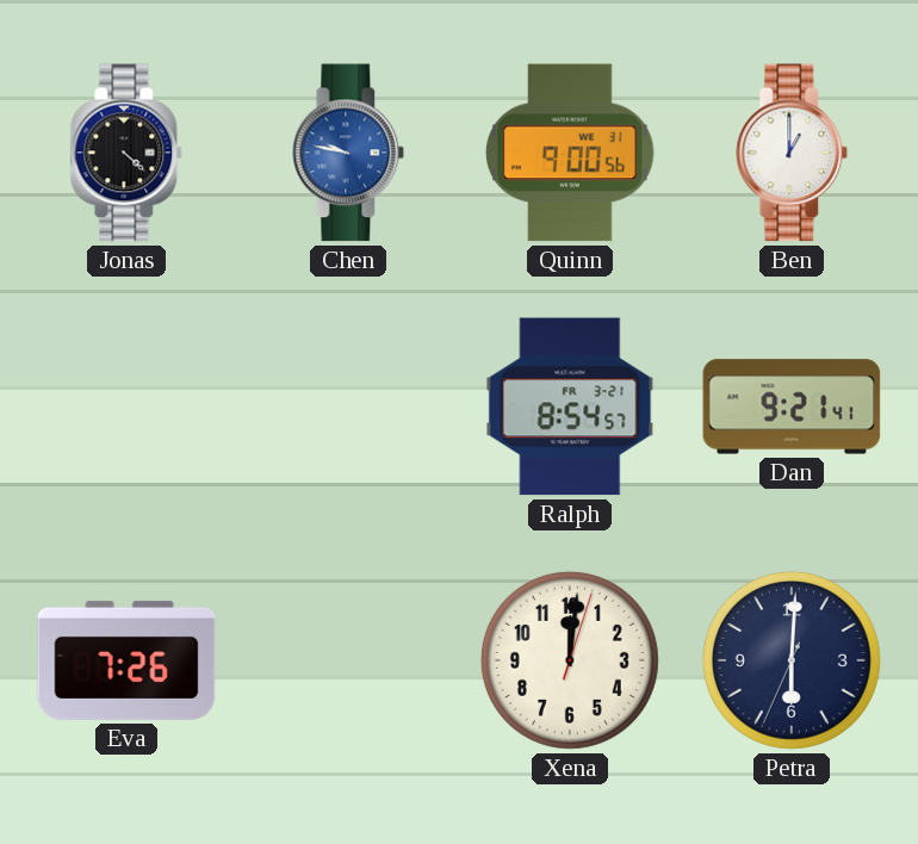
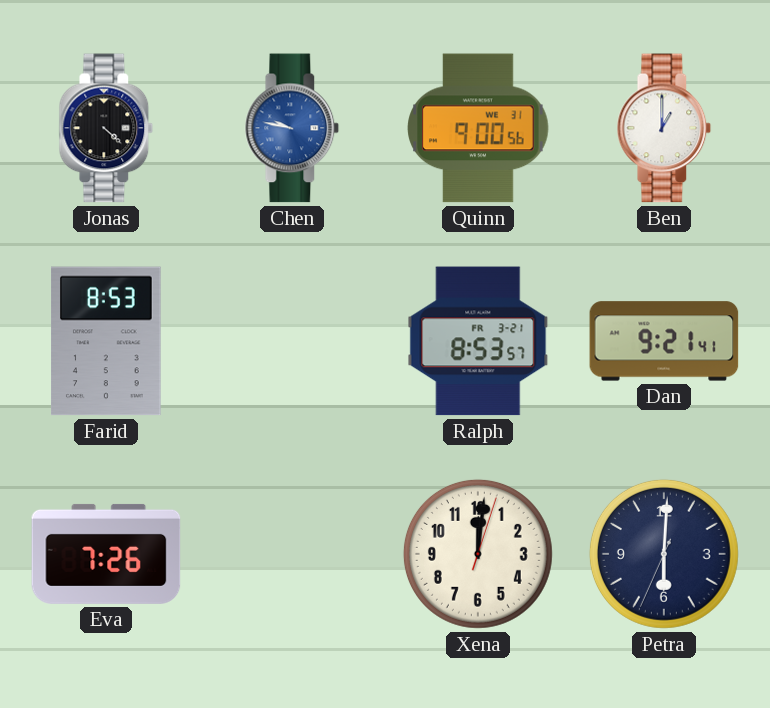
Farid: none -> 8:53 (107, 341)
Ralph: 8:54 -> 8:53 (478, 341)
